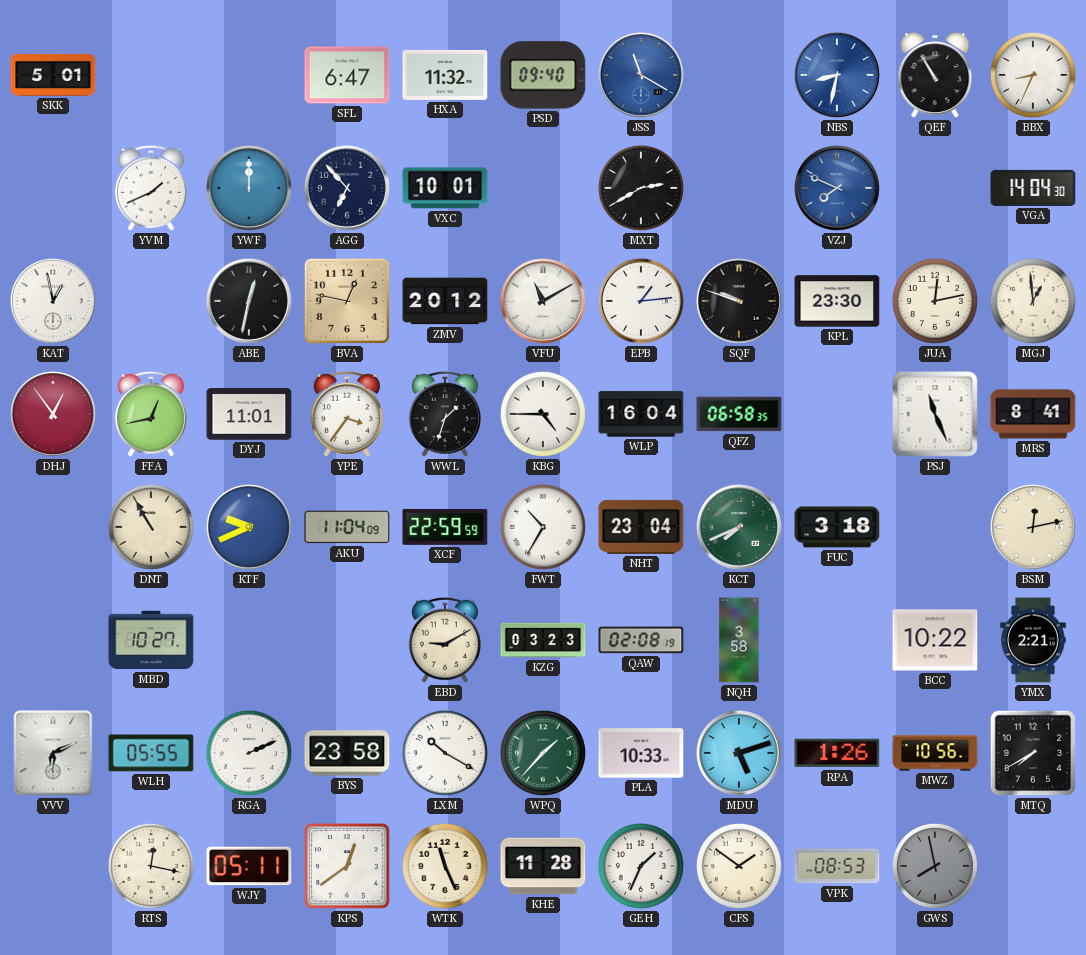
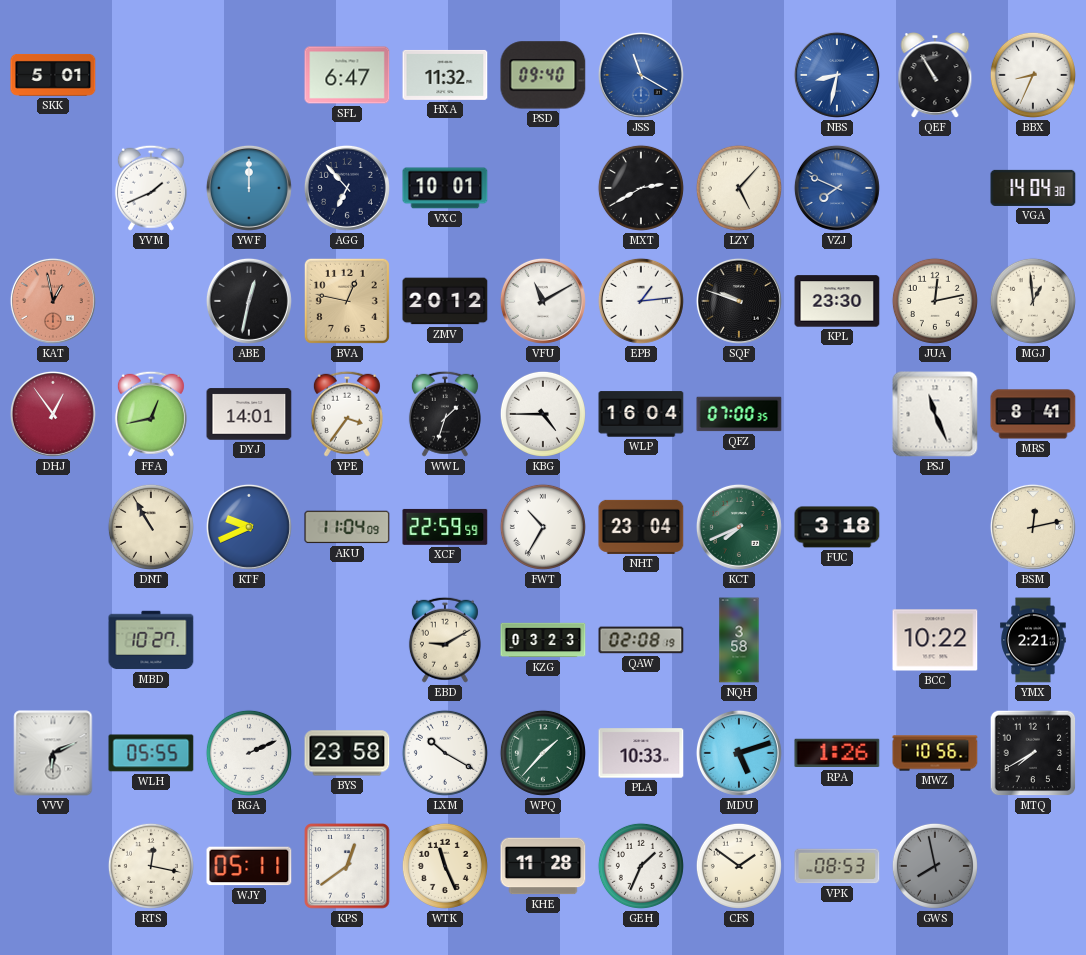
LZY: none -> 5:07 (739, 188)
KAT dial: white -> salmon (53, 301)
DYJ: 11:01 -> 14:01 (249, 414)
QFZ: 06:58 -> 07:00 (739, 414)
